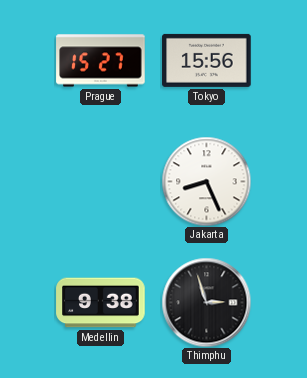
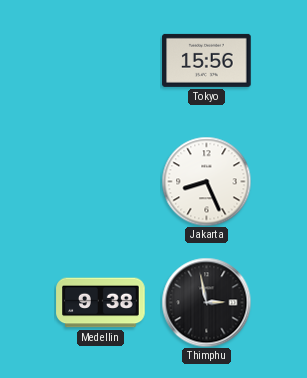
Prague: 15:27 -> none (101, 61)
Thimphu: 2:57 -> 2:58 (206, 302)
